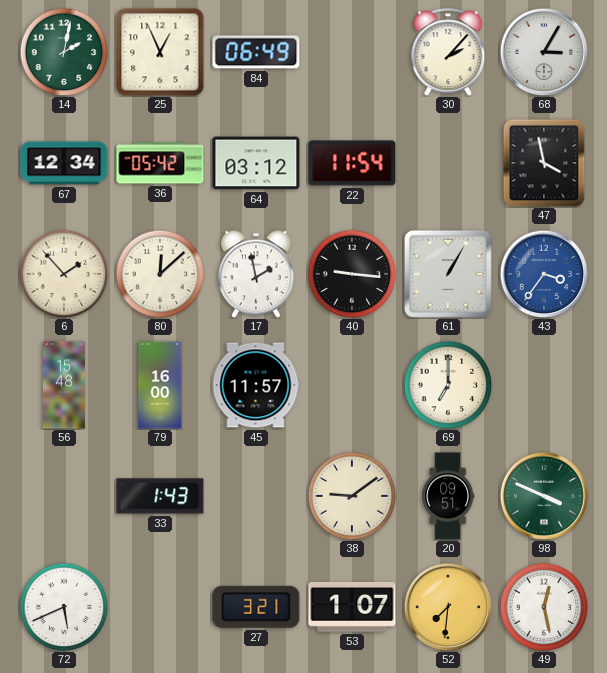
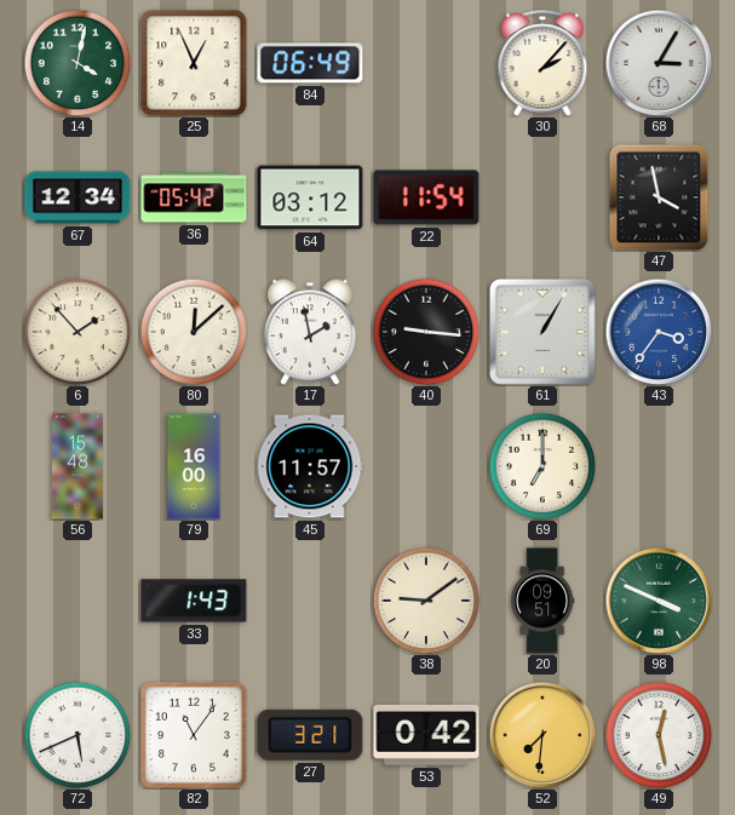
14: 2:02 -> 4:02 (77, 63)
82: none -> 11:06 (194, 735)
53: 1:07 -> 0:42 (426, 735)
